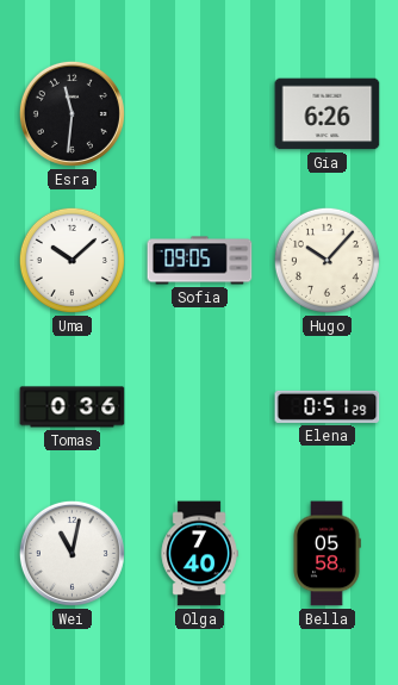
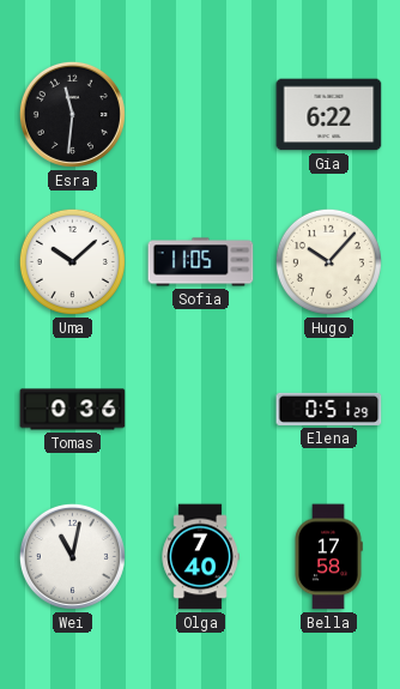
Gia: 6:26 -> 6:22 (329, 115)
Sofia: 09:05 -> 11:05 (201, 262)
Bella: 05:58 -> 17:58 (328, 557)
